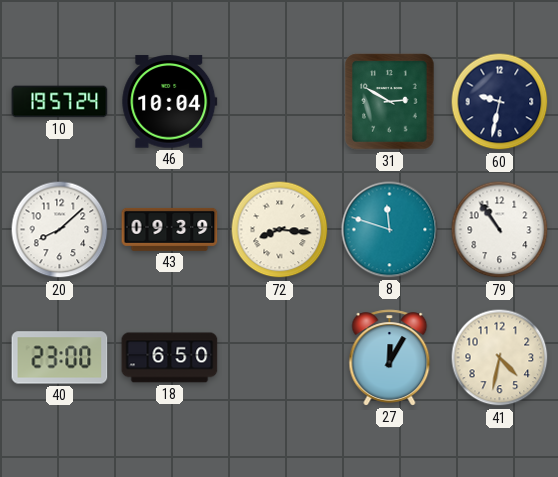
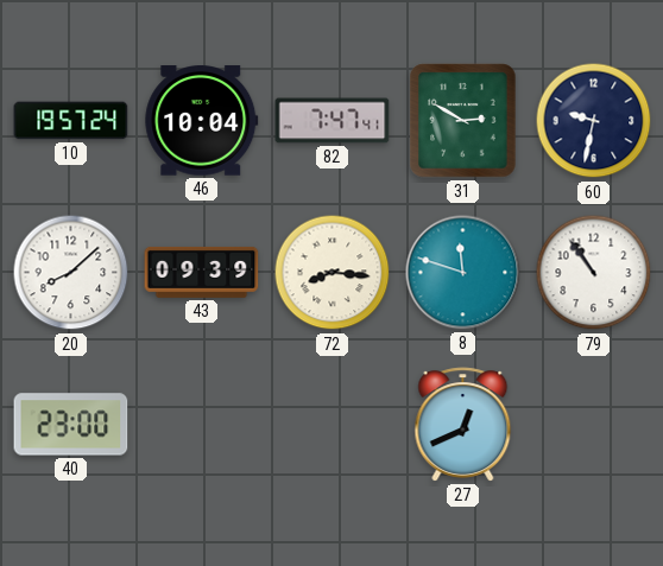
82: none -> 7:47 (333, 121)
18: 6:50 -> none (170, 358)
27: 12:05 -> 12:41 (463, 425)
41: 4:32 -> none (500, 358)
